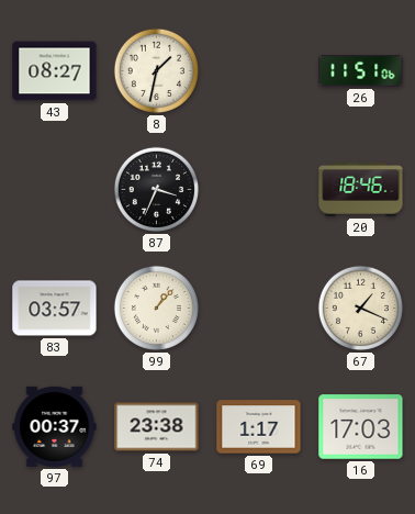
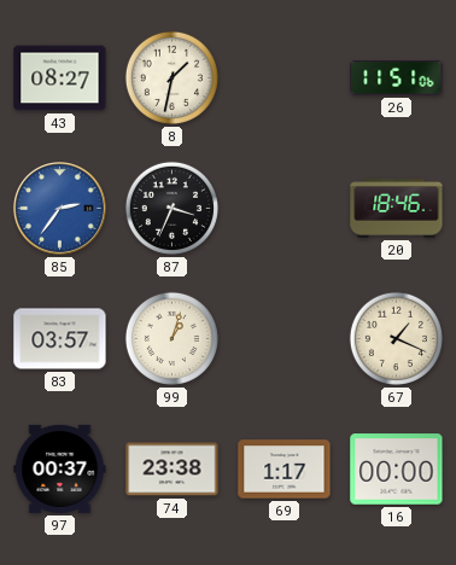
85: none -> 2:36 (60, 209)
99: 1:07 -> 1:03 (171, 338)
16: 17:03 -> 00:00 (397, 470)
